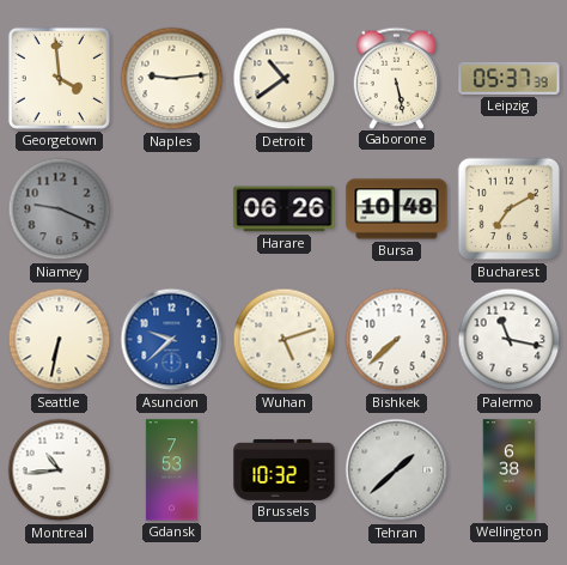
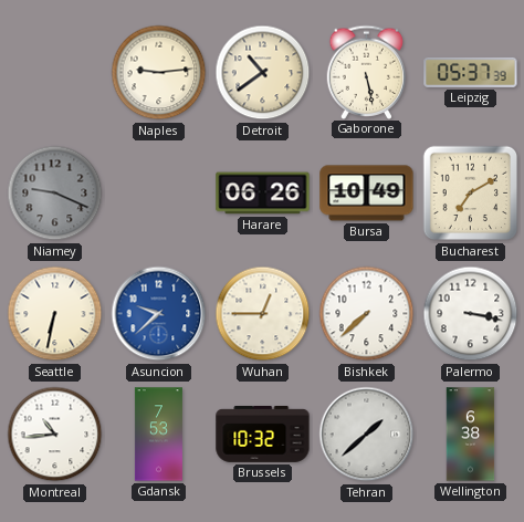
Georgetown: 3:59 -> none (59, 78)
Bursa: 10:48 -> 10:49 (367, 194)
Wuhan: 5:12 -> 12:45 (263, 314)
Palermo: 11:17 -> 3:17 (471, 314)
